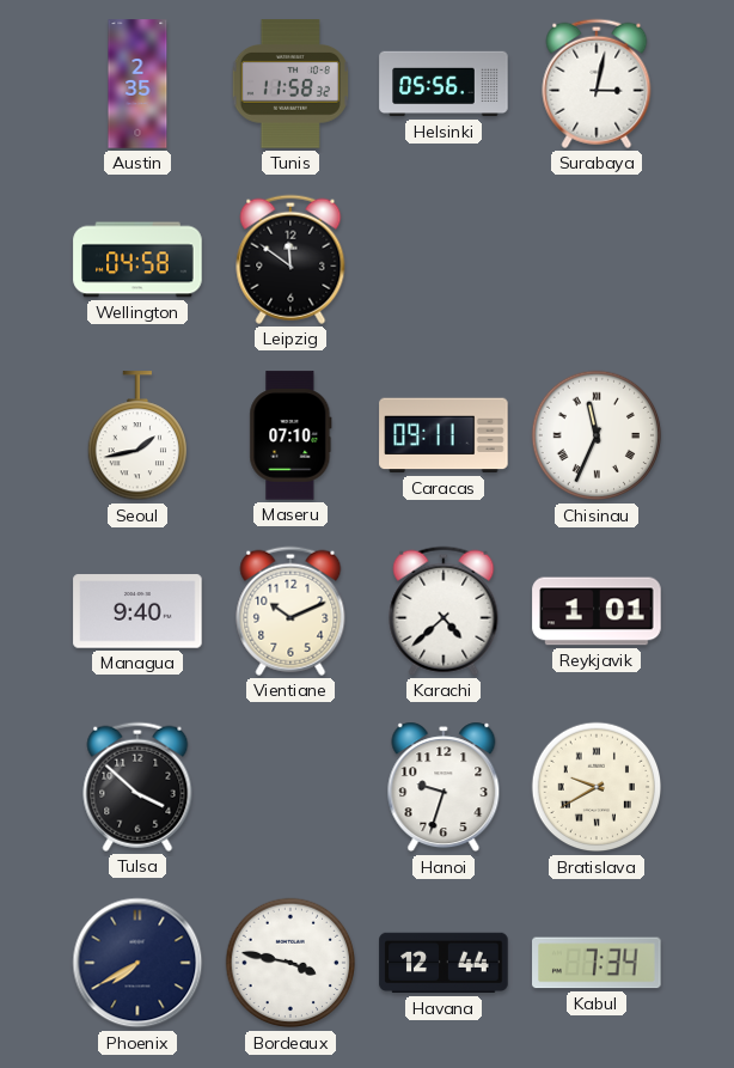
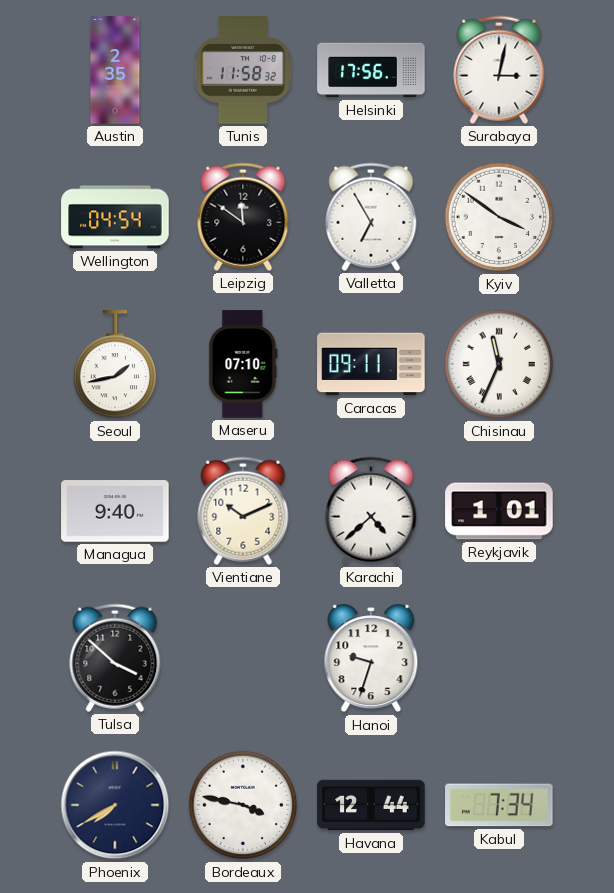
Helsinki: 05:56 -> 17:56 (371, 70)
Wellington: 04:58 -> 04:54 (115, 217)
Valletta: none -> 6:55 (371, 217)
Kyiv: none -> 3:51 (499, 217)
Bratislava: 9:40 -> none (597, 787)
